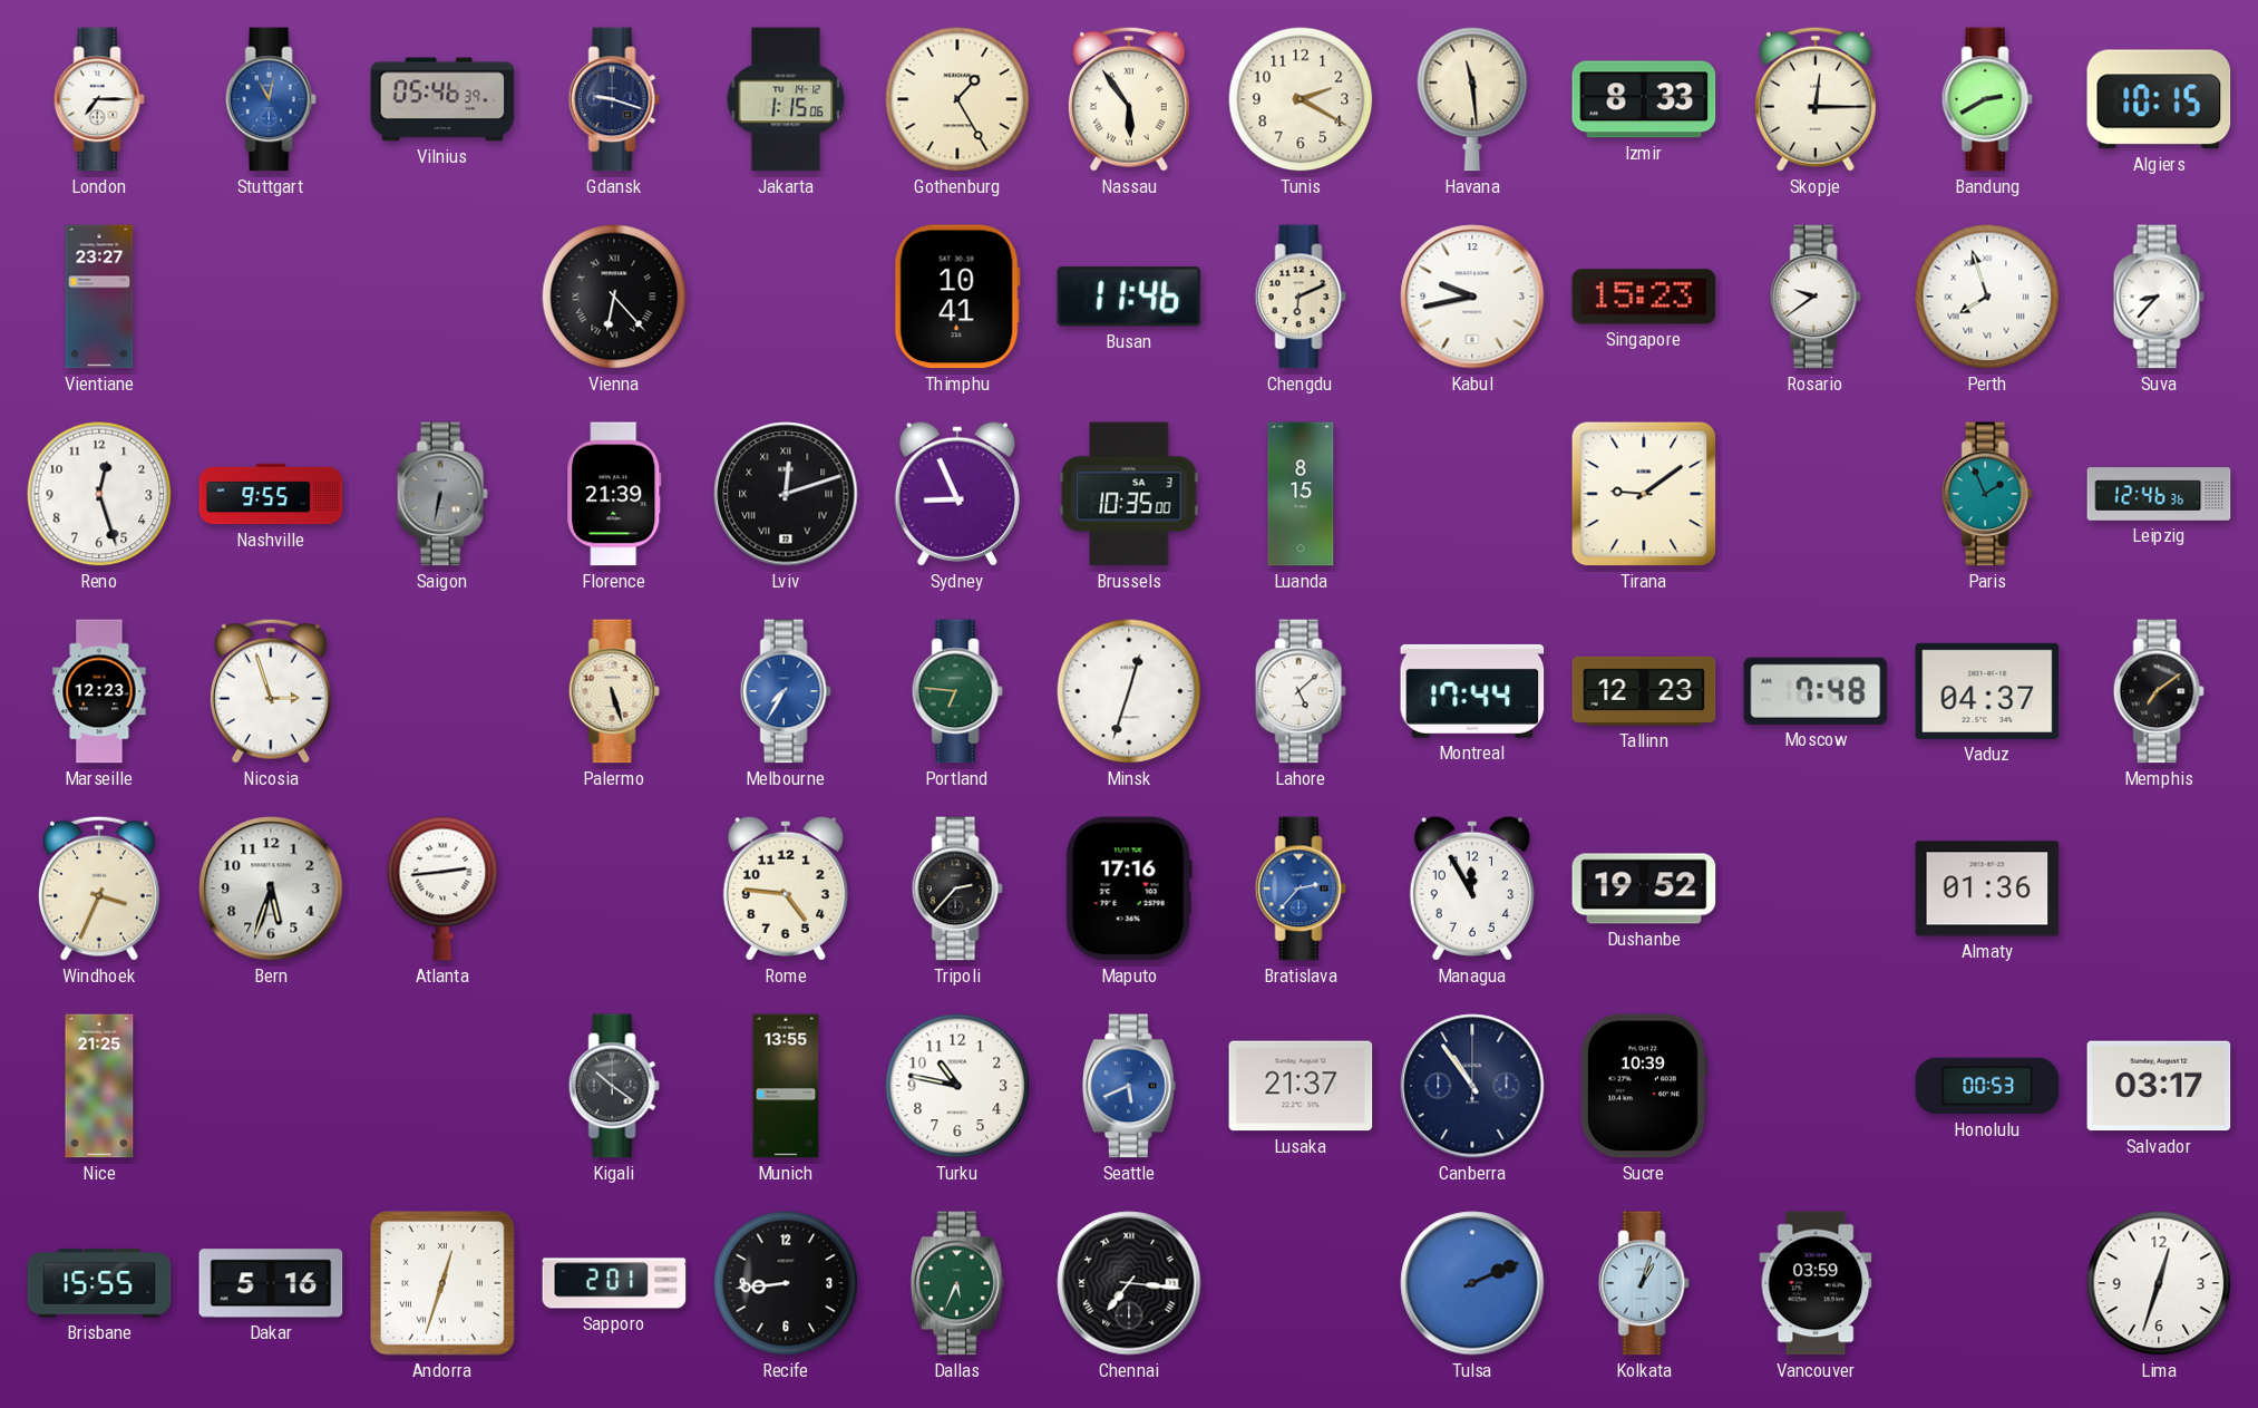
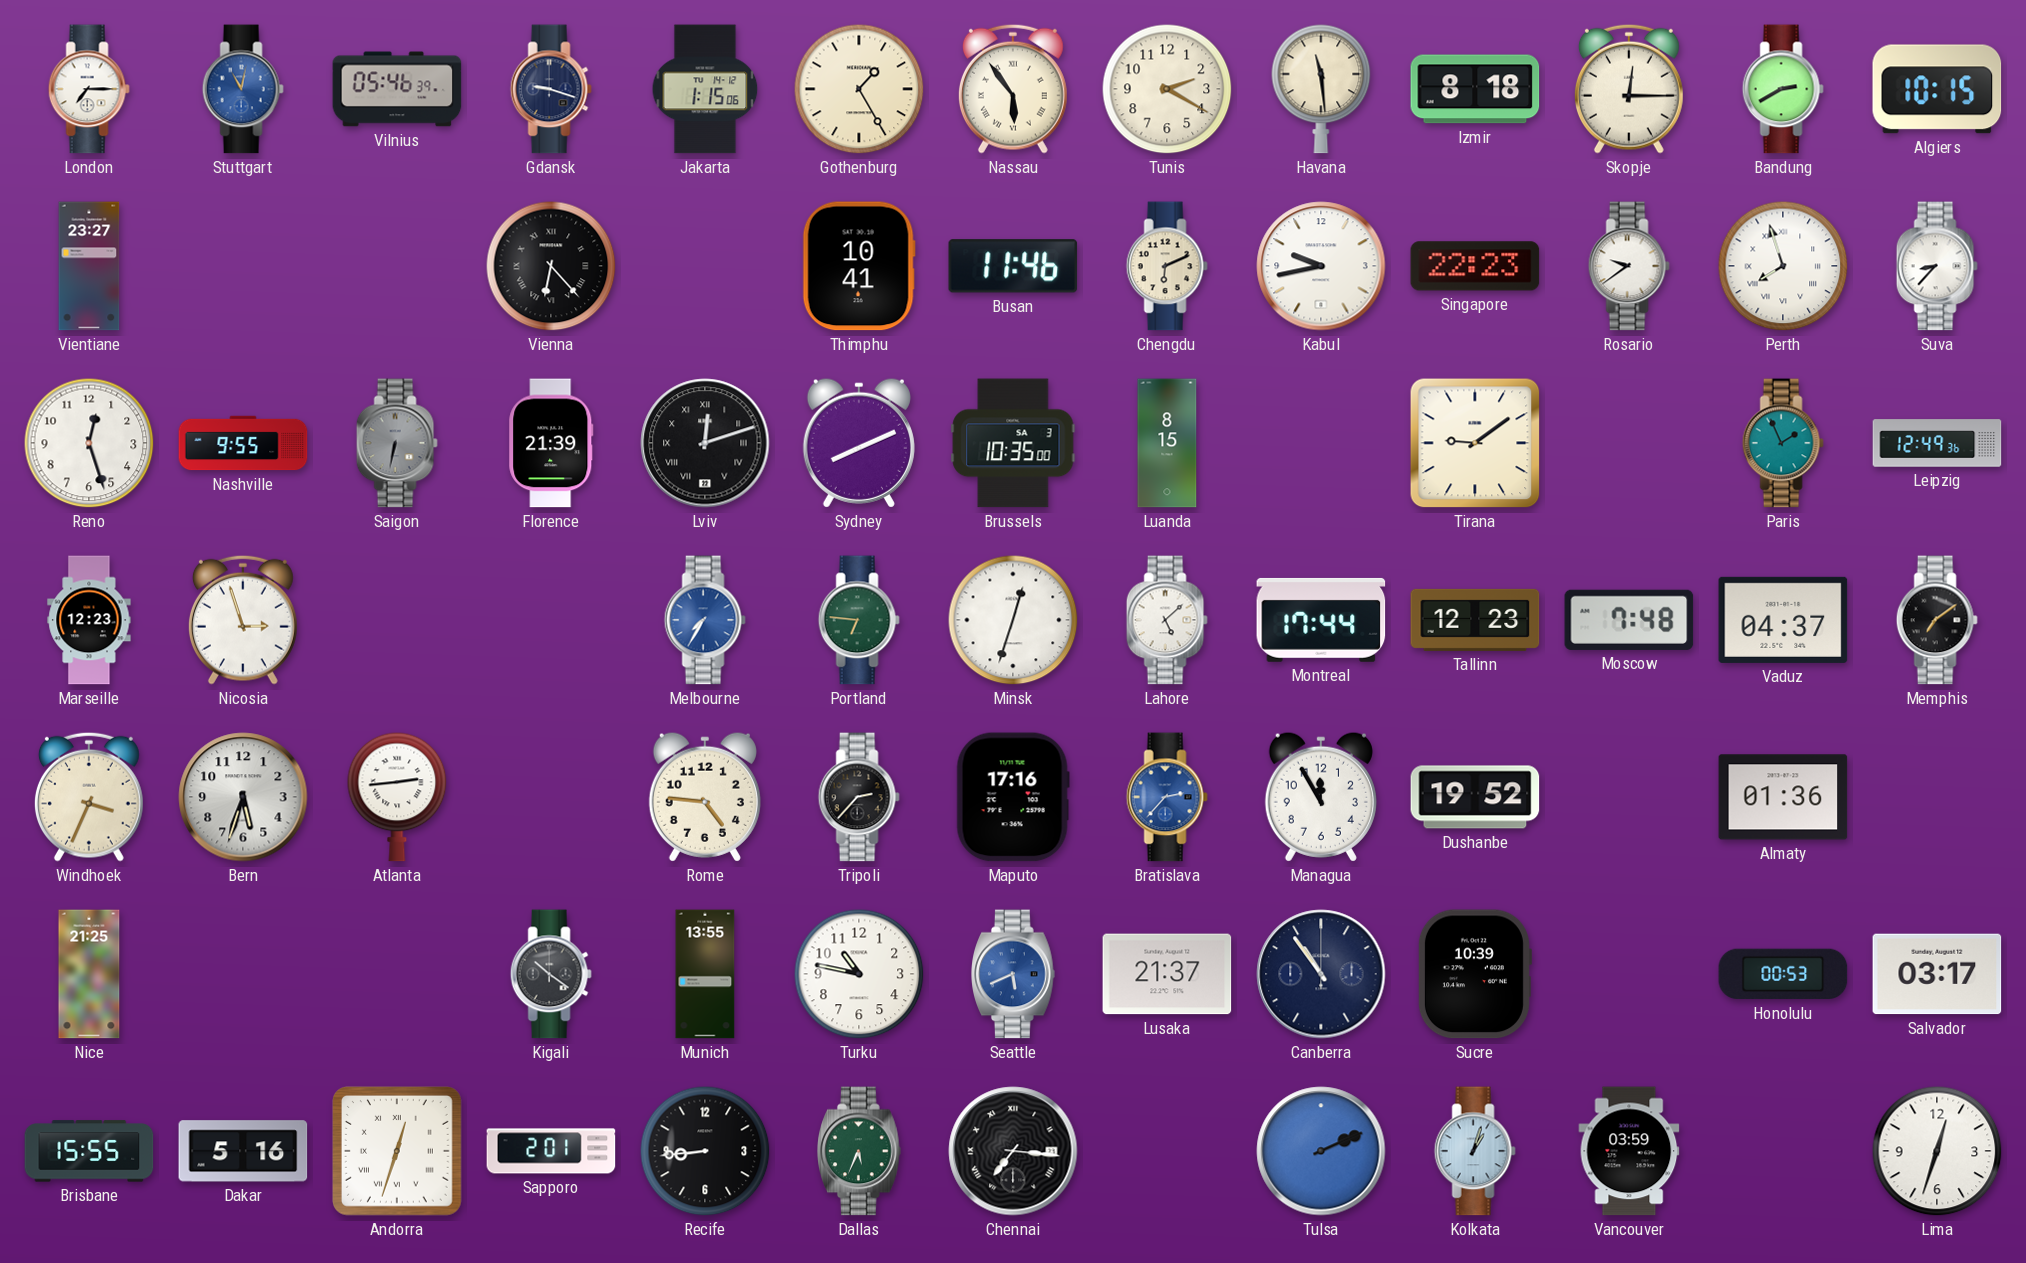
Izmir: 8:33 -> 8:18 (1475, 89)
Singapore: 15:23 -> 22:23 (1475, 266)
Sydney: 8:56 -> 8:11 (859, 443)
Leipzig: 12:46 -> 12:49 (1937, 443)
Palermo: 5:27 -> none (614, 691)
